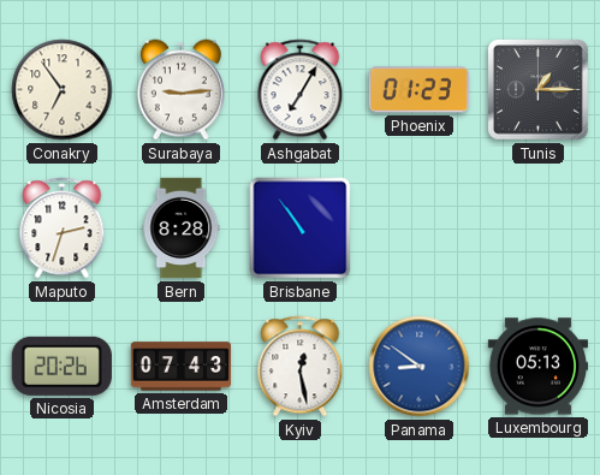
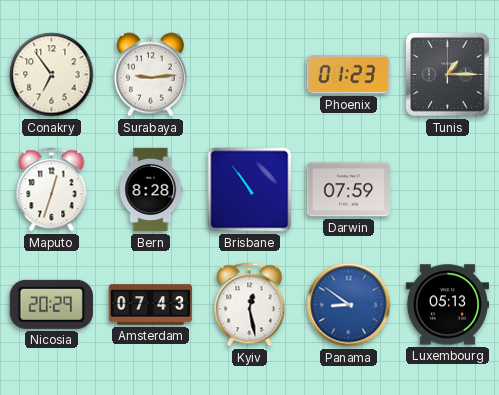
Ashgabat: 7:05 -> none (301, 90)
Maputo: 2:33 -> 12:33 (52, 190)
Darwin: none -> 07:59 (348, 190)
Nicosia: 20:26 -> 20:29 (51, 304)
